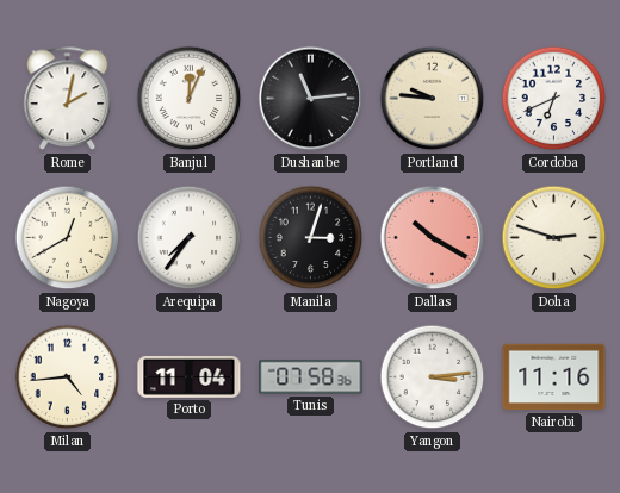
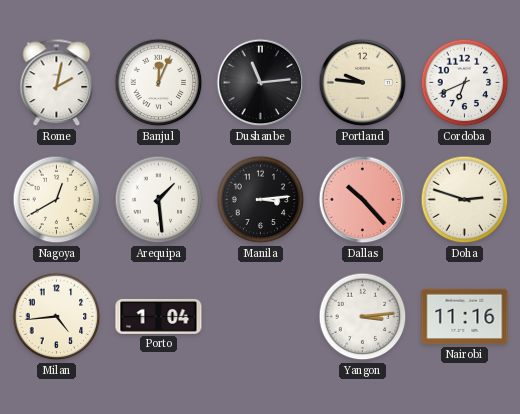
Arequipa: 7:36 -> 1:29 (159, 200)
Manila: 3:03 -> 3:14 (261, 200)
Dallas: 10:20 -> 10:23 (363, 200)
Porto: 11:04 -> 1:04 (159, 316)
Tunis: 07:58 -> none (311, 377)
